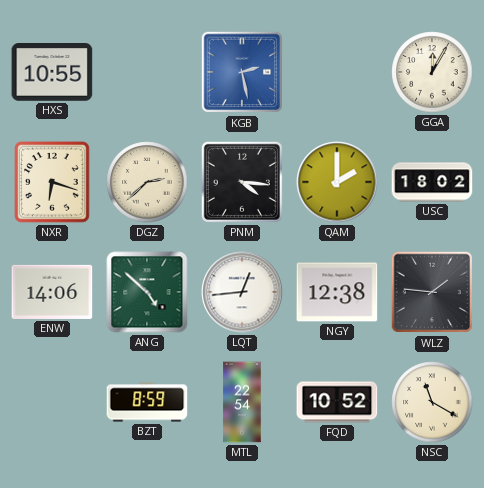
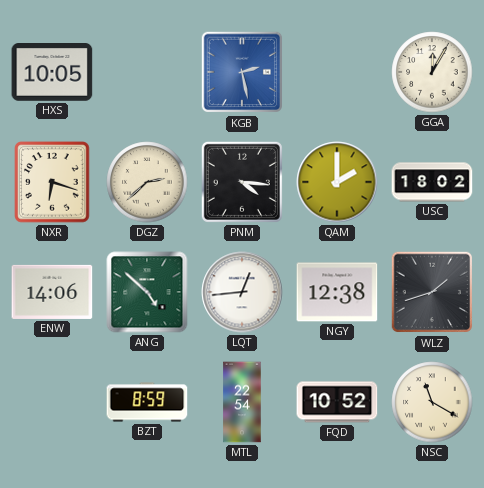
HXS: 10:55 -> 10:05 (52, 73)
WLZ: 1:46 -> 1:42 (432, 292)
